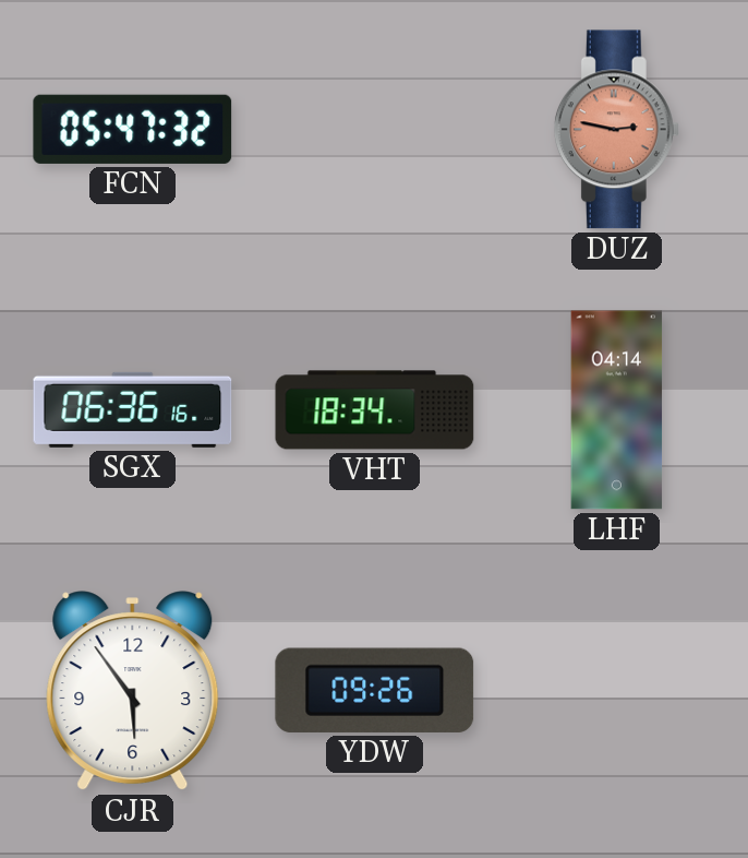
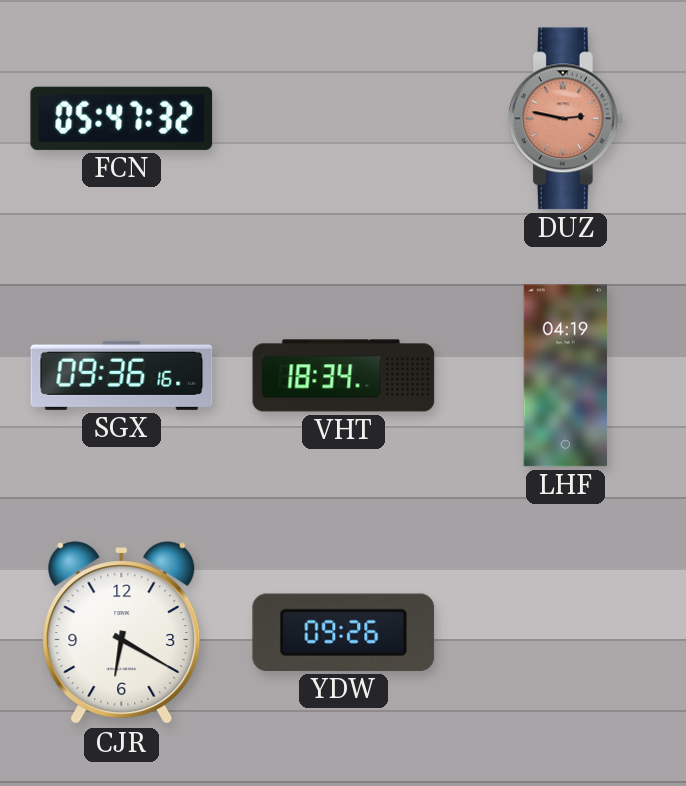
SGX: 06:36 -> 09:36 (122, 375)
LHF: 04:14 -> 04:19 (566, 376)
CJR: 5:54 -> 6:20 (122, 633)
